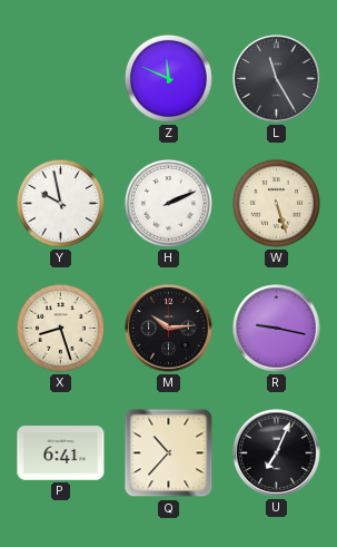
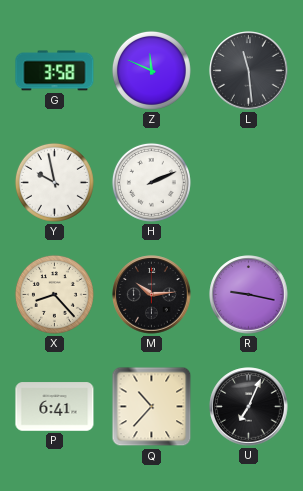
G: none -> 3:58 (55, 71)
L: 11:25 -> 11:29 (249, 71)
W: 5:27 -> none (276, 203)
X: 8:27 -> 8:23 (54, 294)
